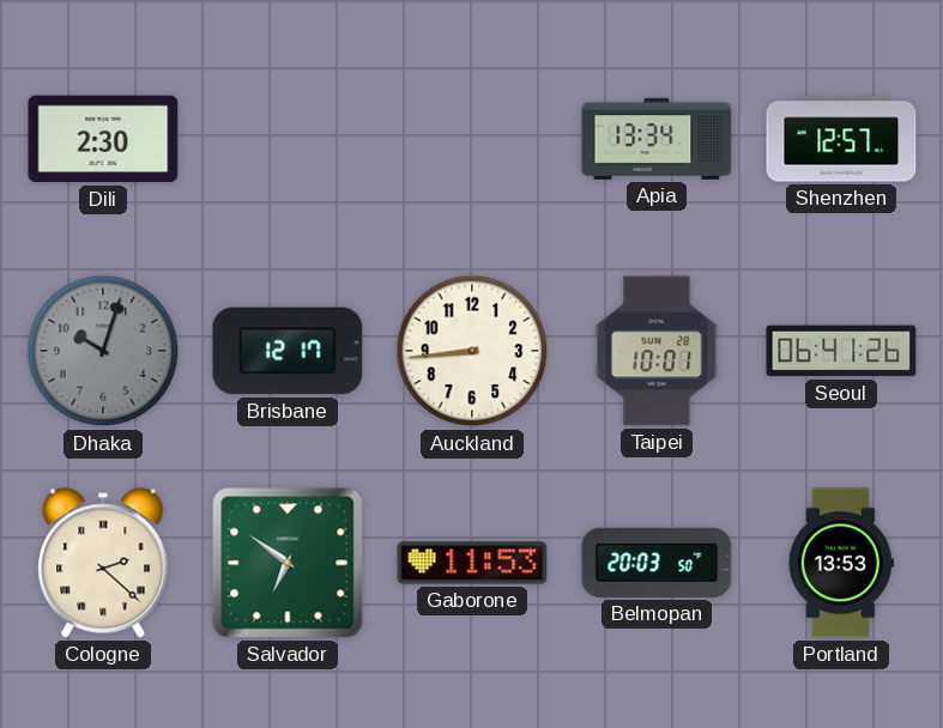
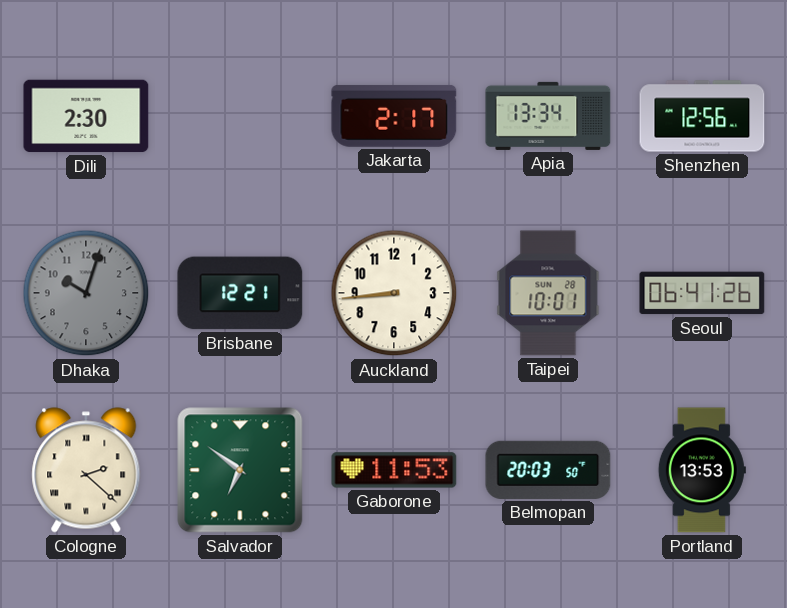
Jakarta: none -> 2:17 (394, 116)
Shenzhen: 12:57 -> 12:56 (702, 116)
Brisbane: 12:17 -> 12:21 (240, 293)
